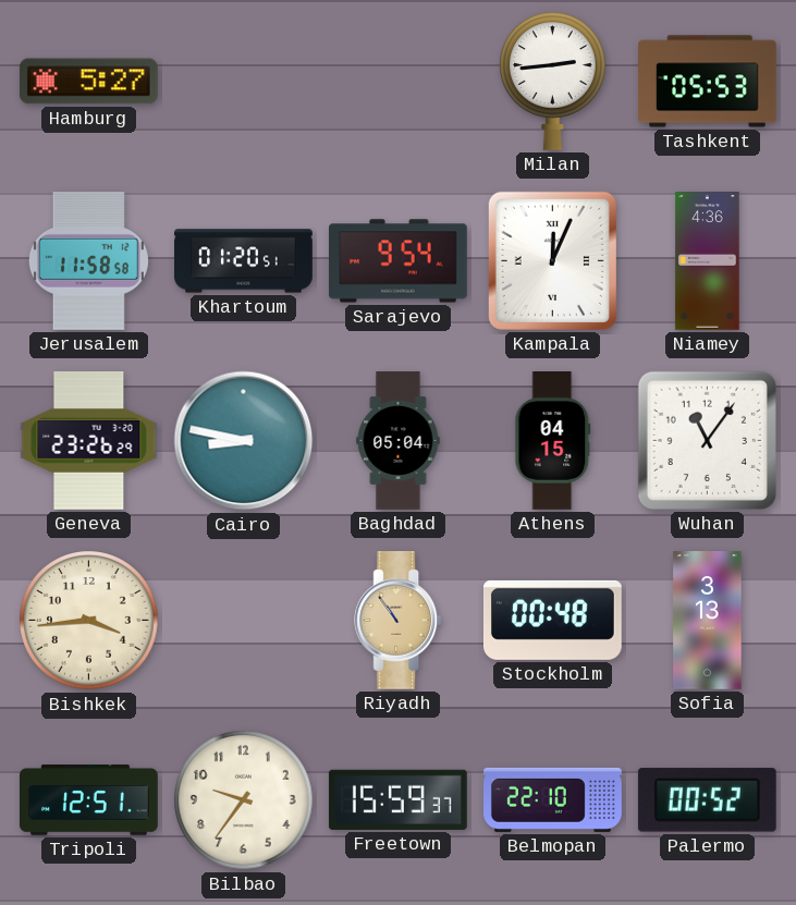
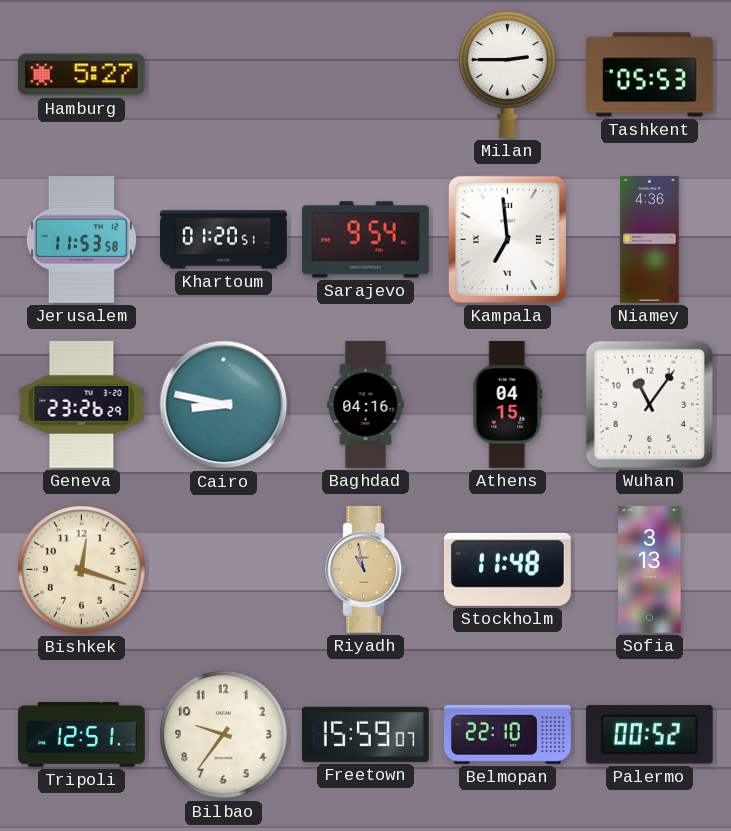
Milan: 2:44 -> 2:45 (508, 74)
Jerusalem: 11:58 -> 11:53 (81, 240)
Kampala: 12:04 -> 6:59 (507, 239)
Baghdad: 05:04 -> 04:16 (366, 405)
Bishkek: 3:44 -> 12:18 (82, 570)
Riyadh: 10:54 -> 10:58 (366, 570)
Stockholm: 00:48 -> 11:48 (507, 569)
Freetown: 15:59:37 -> 15:59:07 (365, 734)
